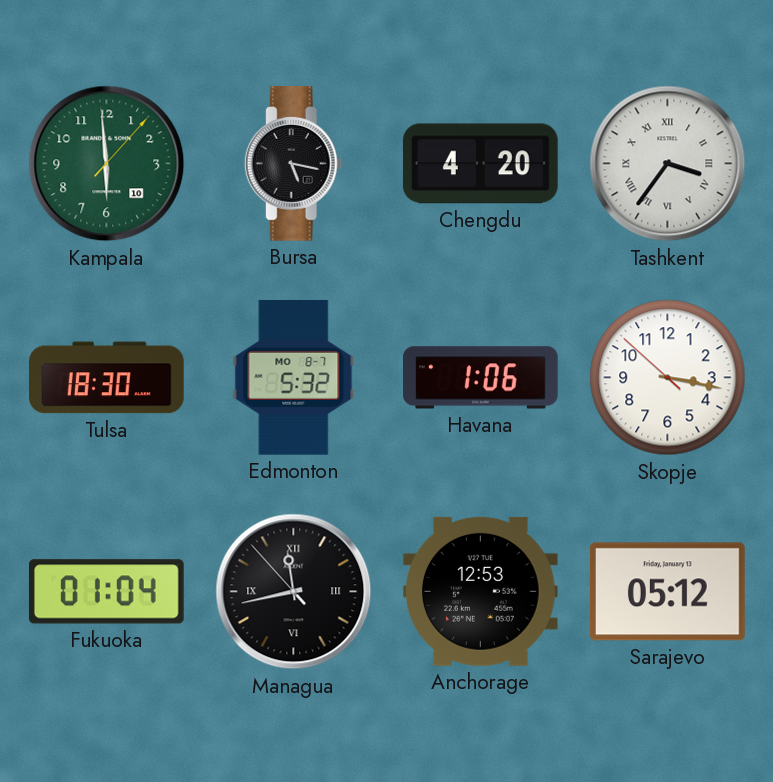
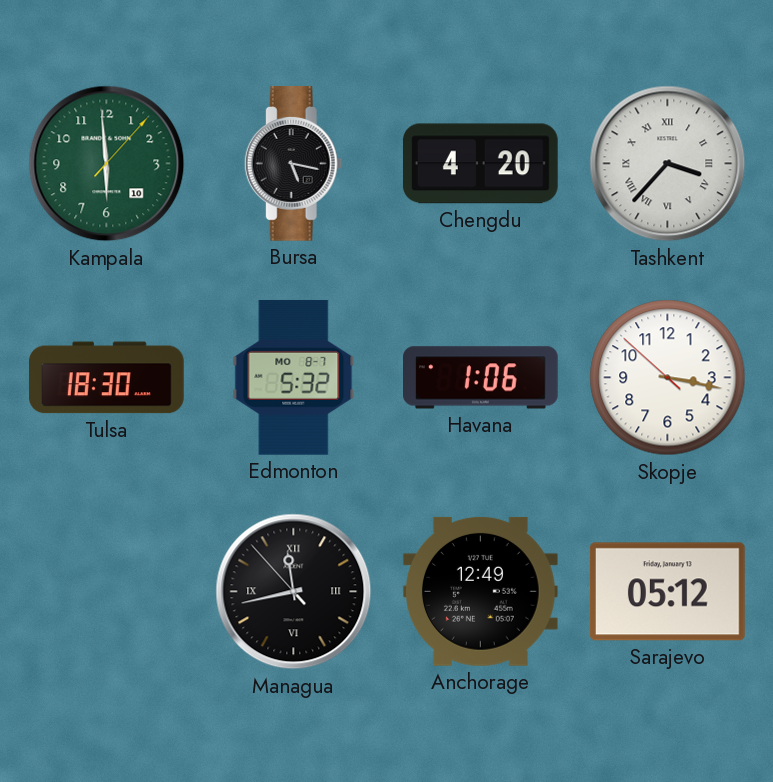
Tashkent: 3:36 -> 3:37 (668, 164)
Fukuoka: 01:04 -> none (106, 592)
Anchorage: 12:53 -> 12:49 (480, 591)
